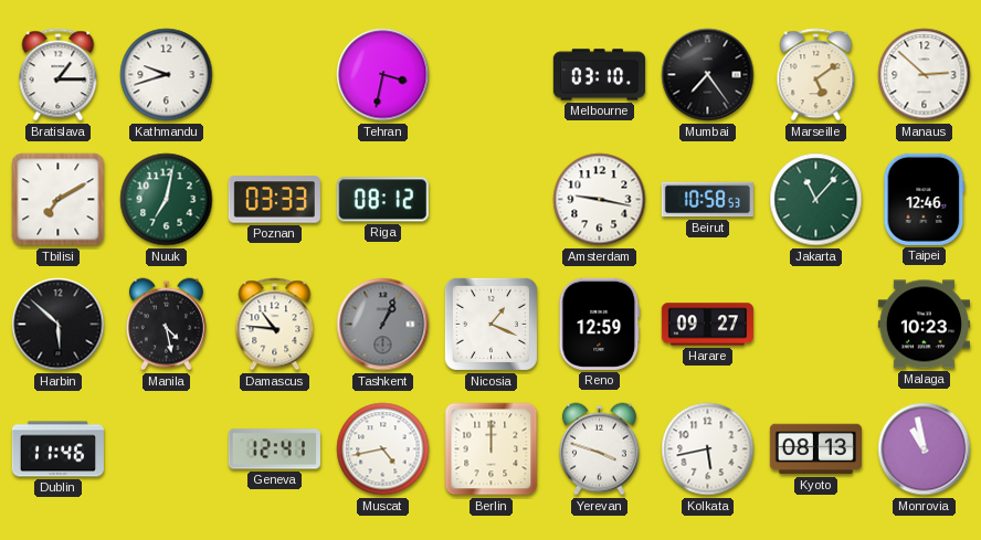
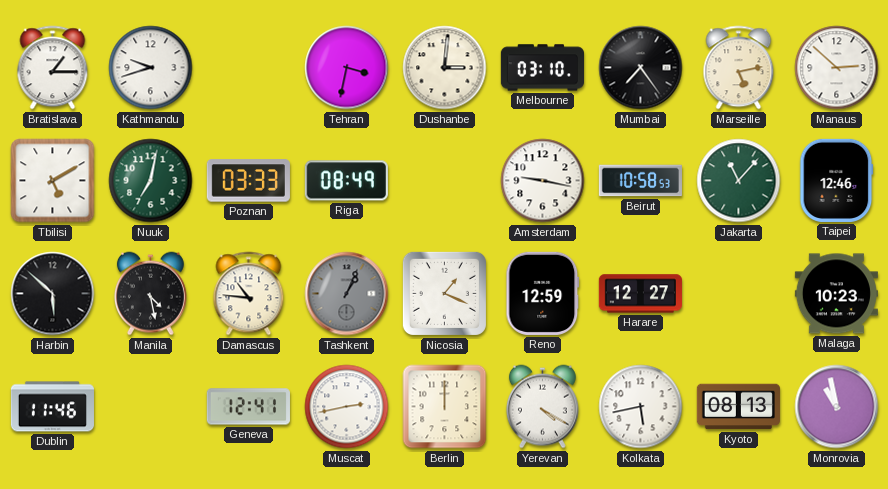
Dushanbe: none -> 3:01 (445, 68)
Marseille: 5:09 -> 5:13 (739, 68)
Tbilisi: 7:10 -> 5:10 (53, 181)
Riga: 08:12 -> 08:49 (346, 181)
Harare: 09:27 -> 12:27 (640, 294)
Muscat: 4:43 -> 2:43 (347, 407)
Yerevan: 3:48 -> 4:20 (542, 407)
